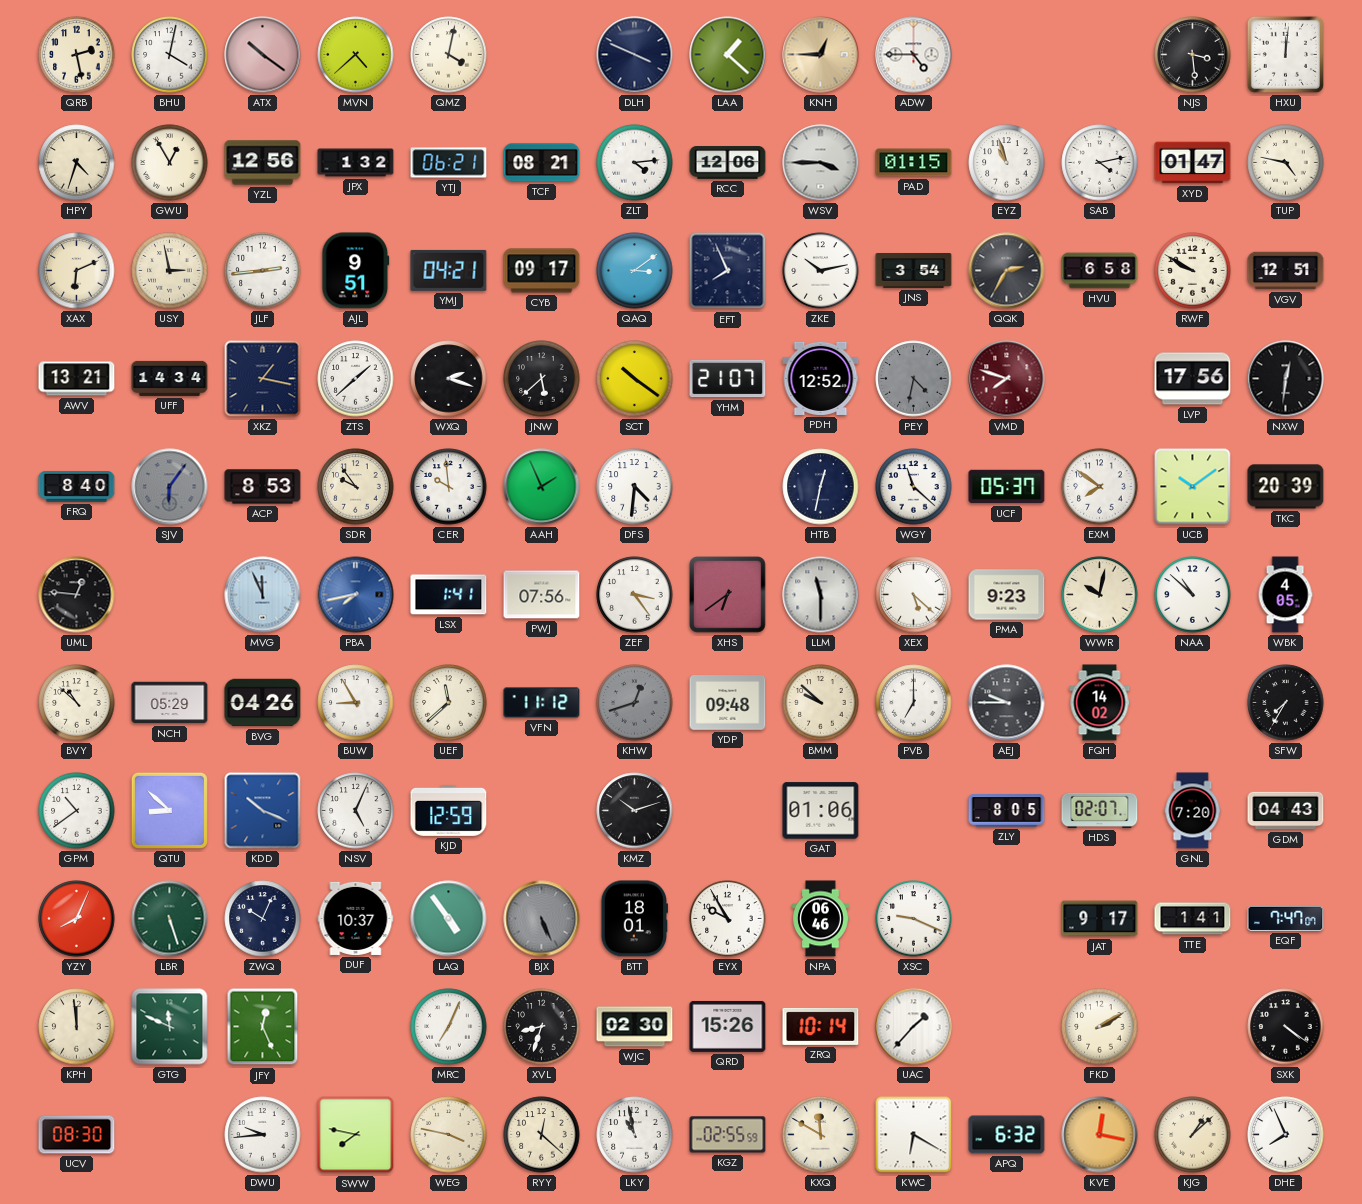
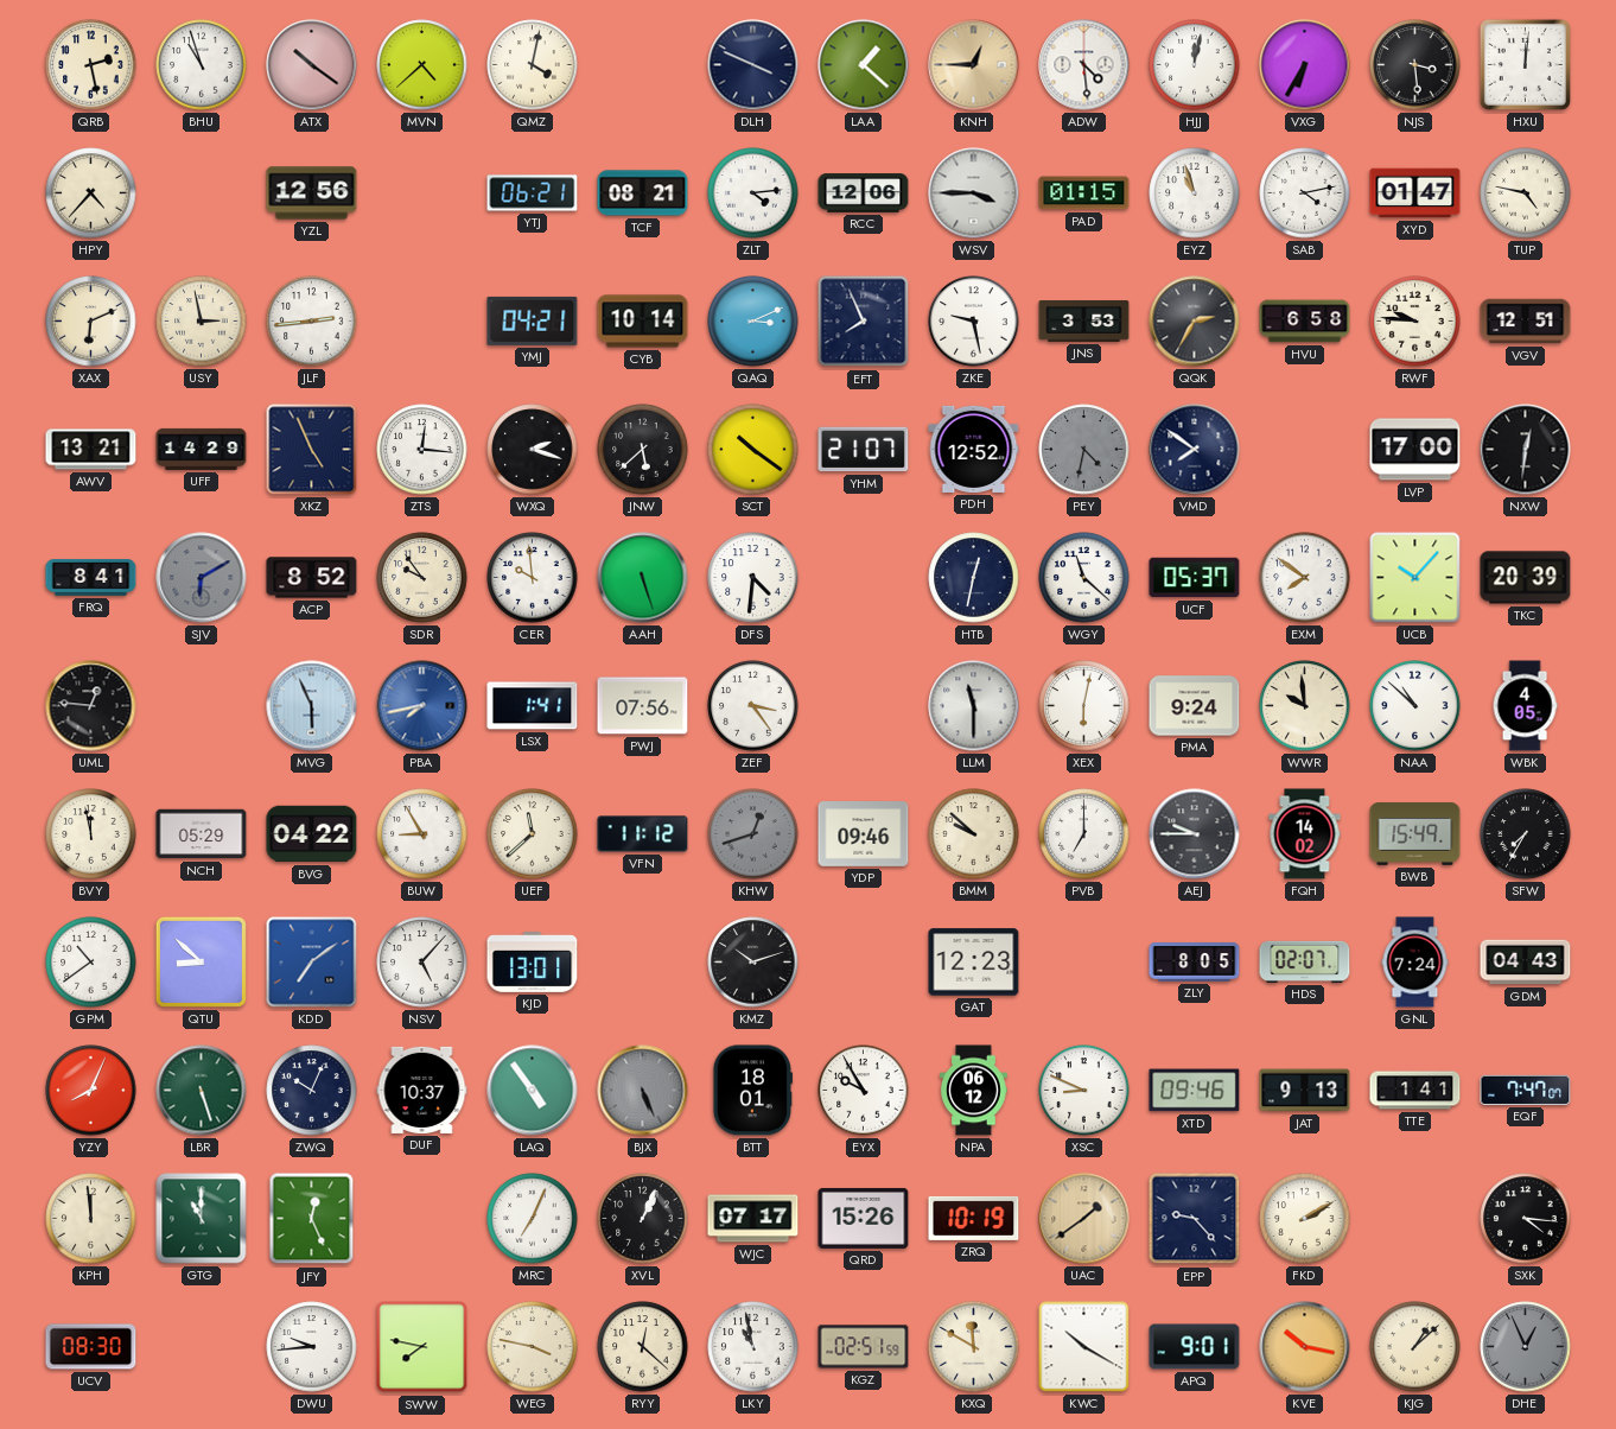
BHU: 4:02 -> 10:57 (202, 65)
ADW: 4:45 -> 4:29 (1084, 65)
HJJ: none -> 12:02 (1195, 65)
VXG: none -> 6:35 (1305, 65)
HPY: 4:33 -> 4:37 (91, 193)
GWU: 12:55 -> none (170, 163)
JPX: 1:32 -> none (356, 163)
AJL: 9:51 -> none (356, 271)
CYB: 09:17 -> 10:14 (643, 322)
QAQ: 3:09 -> 3:11 (753, 322)
ZKE: 10:13 -> 9:28 (974, 322)
JNS: 3:54 -> 3:53 (1084, 322)
RWF: 9:50 -> 9:46 (1415, 322)
UFF: 14:34 -> 14:29 (202, 449)
XKZ: 1:17 -> 4:56 (312, 450)
ZTS: 1:38 -> 12:16 (422, 450)
VMD: 7:48 -> 7:51 (1195, 450)
VMD dial: burgundy -> navy (1195, 450)
LVP: 17:56 -> 17:00 (1415, 450)
FRQ: 8:40 -> 8:41 (91, 578)
SJV: 6:06 -> 6:10 (202, 578)
ACP: 8:53 -> 8:52 (312, 578)
AAH: 1:56 -> 5:27 (643, 578)
UCB: 10:09 -> 10:07 (1415, 578)
MVG: 11:56 -> 5:56 (312, 706)
XHS: 6:39 -> none (728, 595)
XEX: 5:22 -> 6:02 (1084, 706)
PMA: 9:23 -> 9:24 (1195, 706)
WWR: 10:02 -> 9:59 (1305, 706)
BVY: 10:52 -> 11:58 (91, 834)
BVG: 04:26 -> 04:22 (312, 834)
YDP: 09:48 -> 09:46 (864, 834)
BWB: none -> 15:49 (1415, 834)
KDD: 10:19 -> 7:09 (312, 963)
NSV: 5:04 -> 5:07 (422, 963)
KJD: 12:59 -> 13:01 (533, 961)
GAT: 01:06 -> 12:23 (974, 963)
GNL: 7:20 -> 7:24 (1415, 963)
NPA: 06:46 -> 06:12 (974, 1091)
XSC: 9:19 -> 8:49 (1084, 1091)
XTD: none -> 09:46 (1195, 1091)
JAT: 9:17 -> 9:13 (1305, 1091)
GTG: 11:49 -> 11:00 (202, 1219)
XVL: 8:33 -> 1:04 (643, 1219)
WJC: 02:30 -> 07:17 (753, 1219)
ZRQ: 10:14 -> 10:19 (974, 1218)
UAC: 1:37 -> 1:39 (1084, 1219)
UAC dial: white -> champagne (1084, 1219)
EPP: none -> 9:23 (1195, 1219)
SXK: 4:21 -> 4:16 (1526, 1219)
KGZ: 02:55 -> 02:51 (864, 1347)
KWC: 6:20 -> 10:20 (1084, 1347)
APQ: 6:32 -> 9:01 (1195, 1347)
KVE: 12:17 -> 10:17 (1305, 1347)
DHE: 7:56 -> 12:56 (1526, 1347)
DHE dial: white -> grey (1526, 1347)
